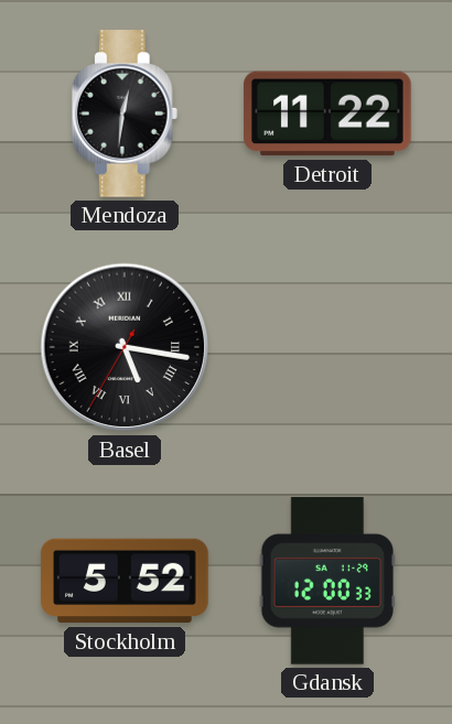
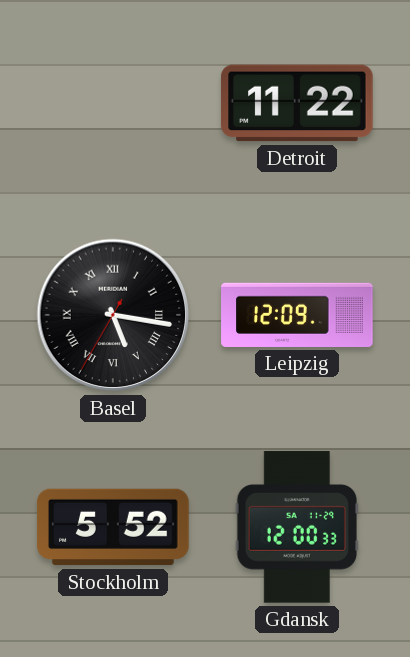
Mendoza: 12:31 -> none (125, 114)
Leipzig: none -> 12:09 (297, 315)
